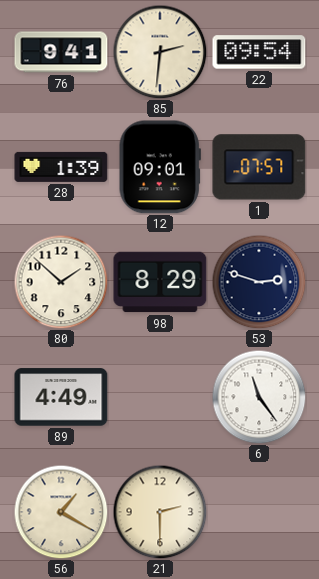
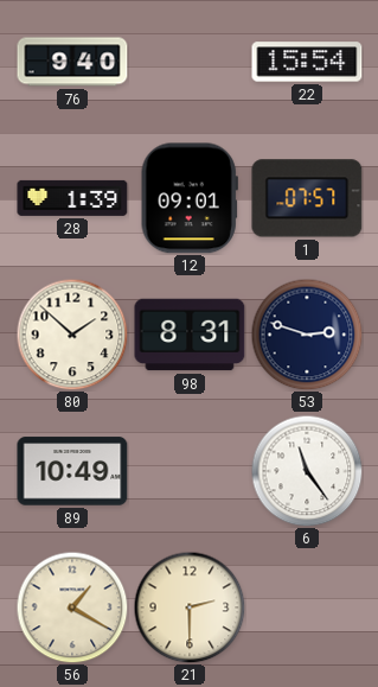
76: 9:41 -> 9:40 (72, 62)
85: 2:31 -> none (160, 52)
22: 09:54 -> 15:54 (307, 62)
98: 8:29 -> 8:31 (190, 335)
89: 4:49 -> 10:49 (72, 471)
